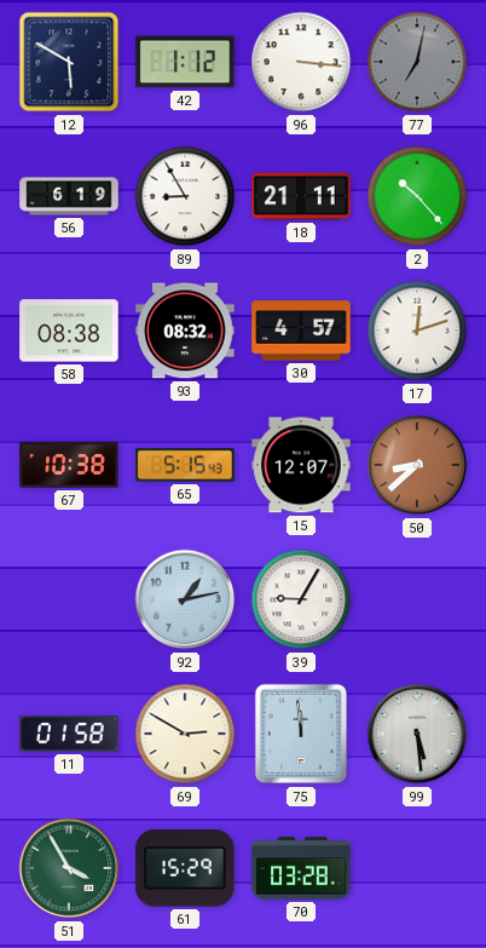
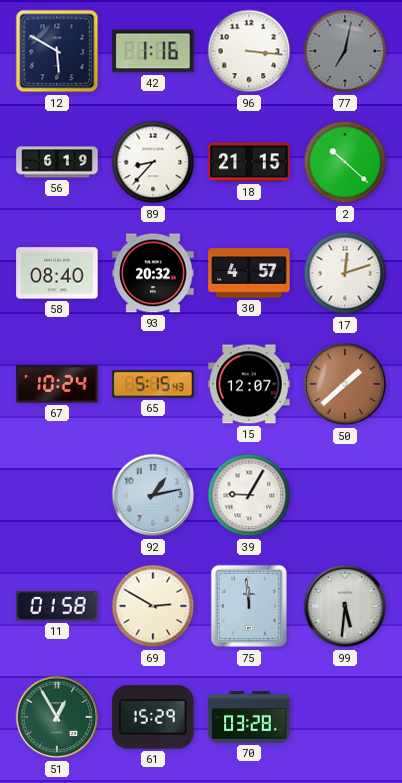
42: 1:12 -> 1:16 (153, 51)
89: 8:55 -> 8:37 (153, 162)
18: 21:11 -> 21:15 (249, 162)
2: 10:23 -> 10:22 (345, 162)
58: 08:38 -> 08:40 (57, 273)
93: 08:32 -> 20:32 (153, 273)
67: 10:38 -> 10:24 (57, 384)
50: 8:38 -> 1:38 (345, 384)
99: 5:29 -> 5:31 (345, 606)
51: 3:55 -> 12:55 (57, 717)
